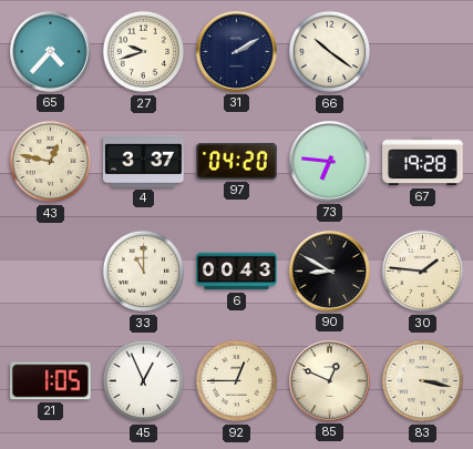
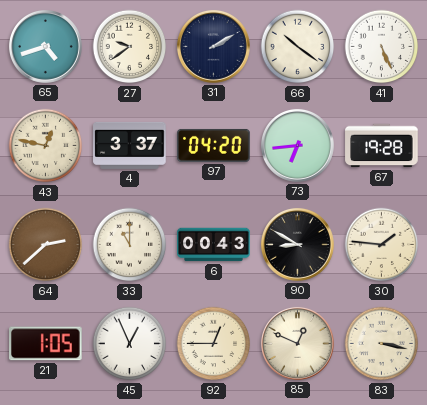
65: 4:37 -> 4:42 (45, 46)
27: 9:42 -> 9:39 (130, 47)
41: none -> 5:26 (382, 47)
73: 6:46 -> 6:44 (297, 145)
64: none -> 2:38 (46, 245)
